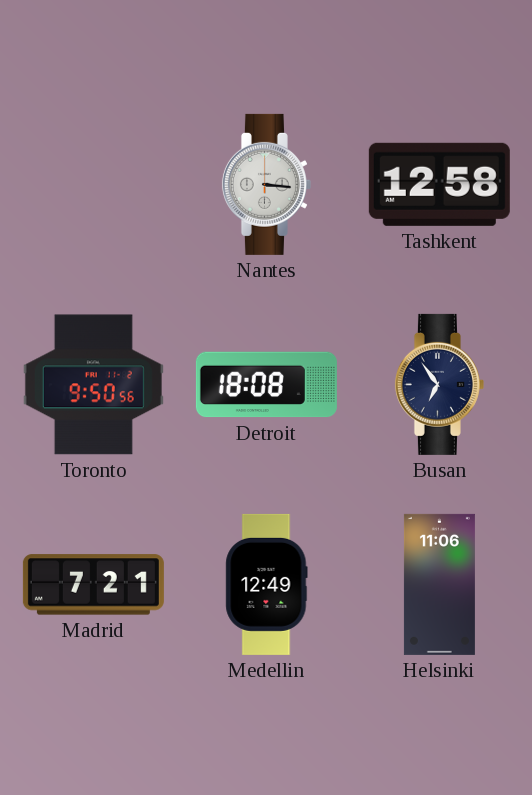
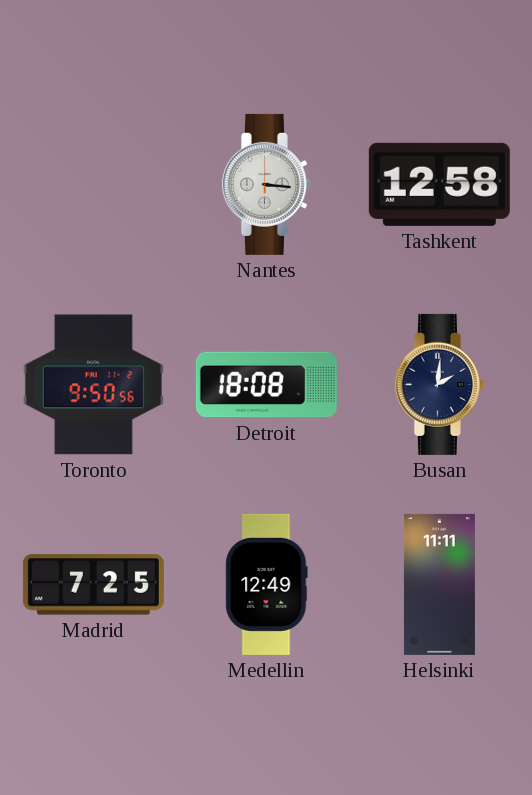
Busan: 6:54 -> 2:01 (439, 384)
Madrid: 7:21 -> 7:25 (93, 585)
Helsinki: 11:06 -> 11:11 (439, 584)
